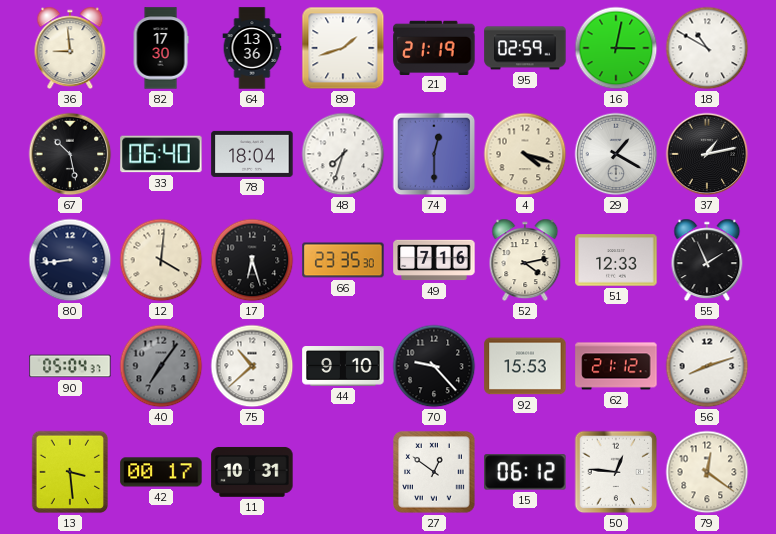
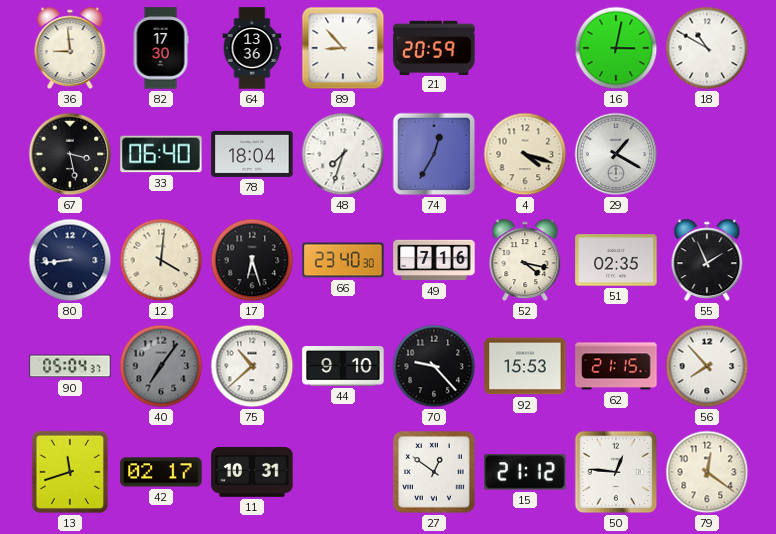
89: 1:42 -> 8:53 (343, 48)
21: 21:19 -> 20:59 (434, 47)
95: 02:59 -> none (525, 48)
67: 10:28 -> 3:28 (70, 154)
74: 12:30 -> 12:35 (434, 154)
37: 1:13 -> none (707, 154)
66: 23:35 -> 23:40 (343, 260)
52: 4:13 -> 4:17 (525, 260)
51: 12:33 -> 02:35 (616, 260)
62: 21:12 -> 21:15 (616, 366)
56: 8:12 -> 7:53 (707, 366)
13: 3:29 -> 11:42 (70, 472)
42: 00:17 -> 02:17 (161, 472)
15: 06:12 -> 21:12 (525, 472)
